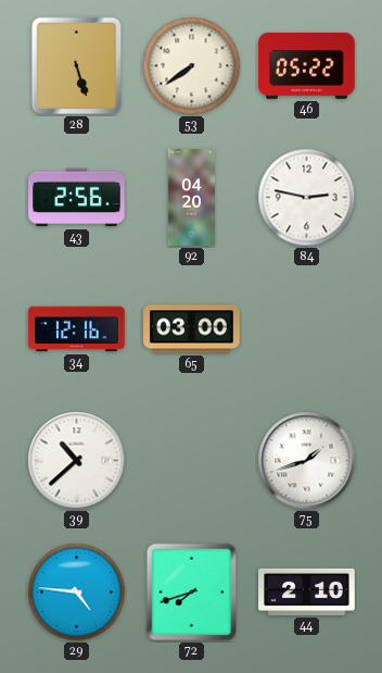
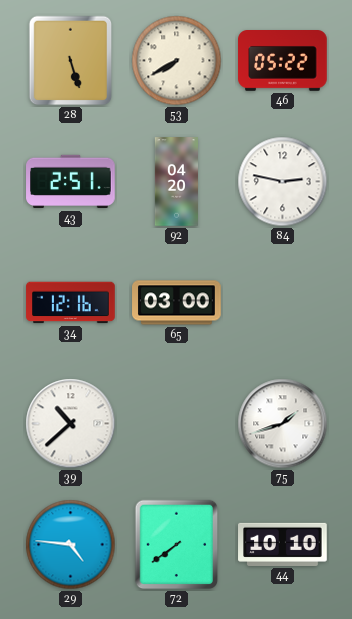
53: 7:39 -> 7:40 (177, 61)
43: 2:56 -> 2:51 (71, 182)
72: 7:42 -> 7:39 (177, 545)
44: 2:10 -> 10:10 (283, 544)
